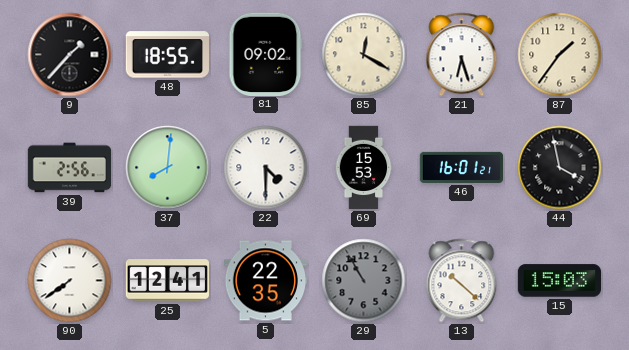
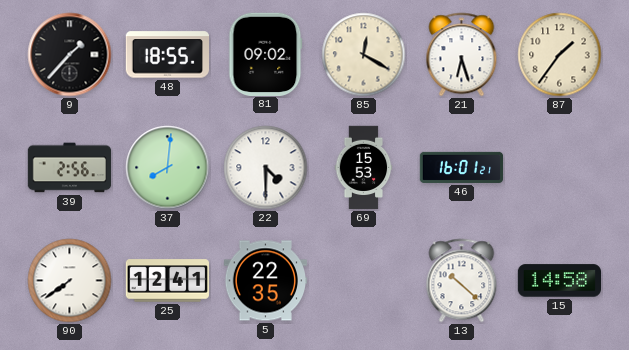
44: 3:58 -> none (560, 168)
29: 10:55 -> none (364, 281)
15: 15:03 -> 14:58 (559, 281)
